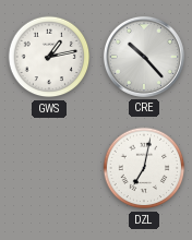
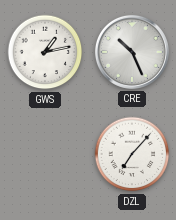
CRE: 10:23 -> 10:26 (132, 52)
DZL: 7:02 -> 7:07 (132, 154)
